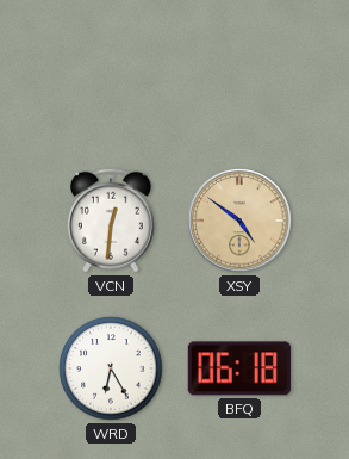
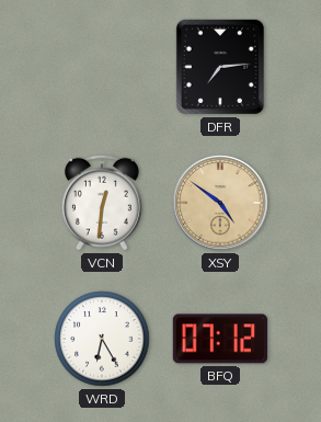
DFR: none -> 7:14 (220, 67)
BFQ: 06:18 -> 07:12 (220, 339)
